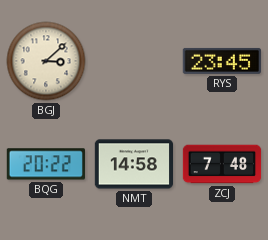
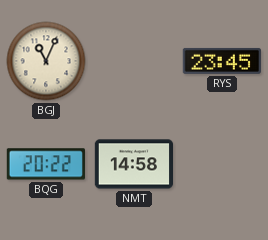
BGJ: 3:08 -> 11:04 (46, 61)
ZCJ: 7:48 -> none (222, 164)
